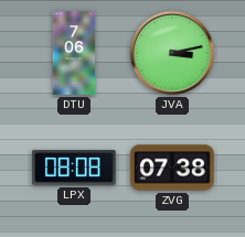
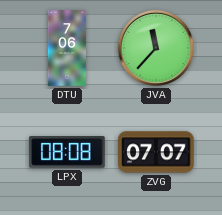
JVA: 3:13 -> 11:37 (156, 48)
ZVG: 07:38 -> 07:07 (156, 152)
